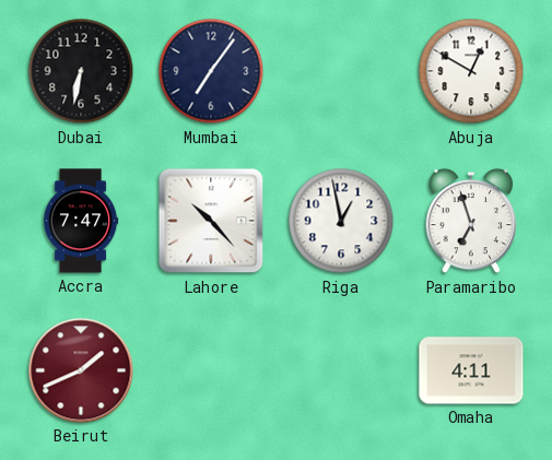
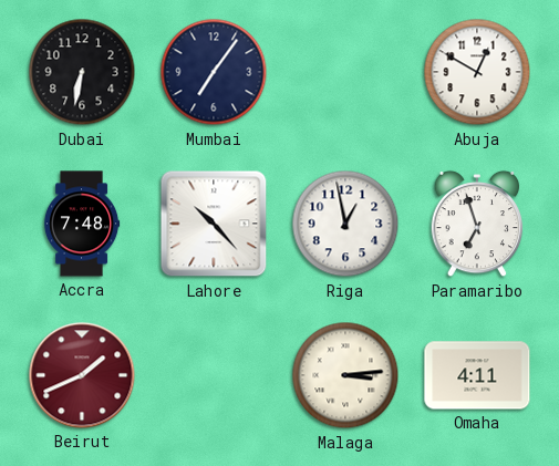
Accra: 7:47 -> 7:48 (82, 224)
Malaga: none -> 3:14 (345, 375)
